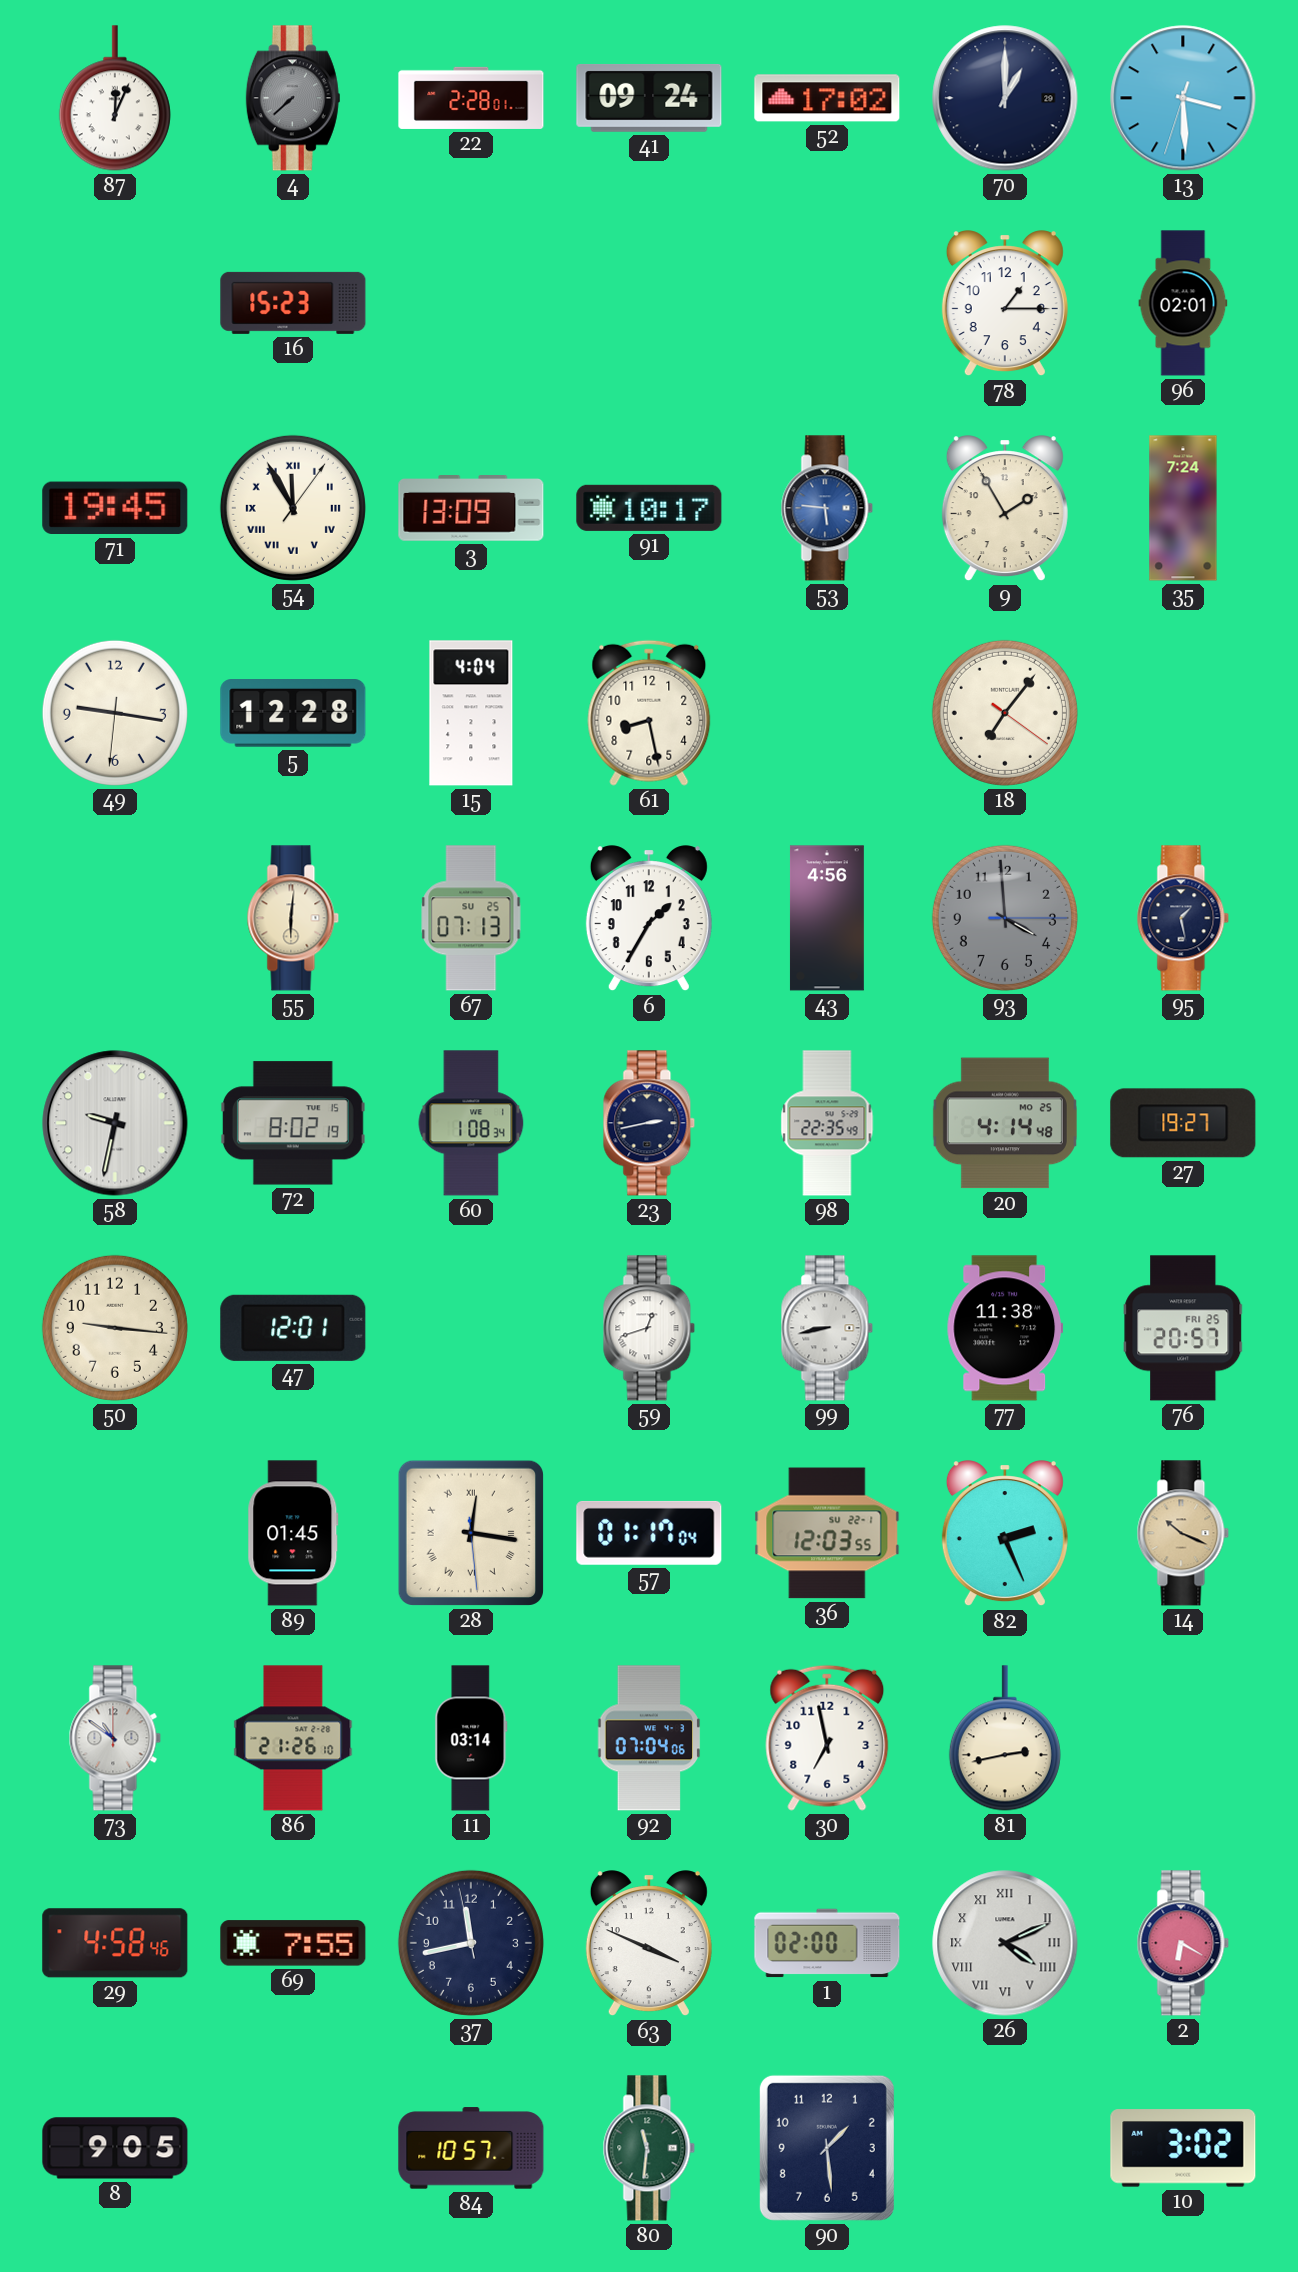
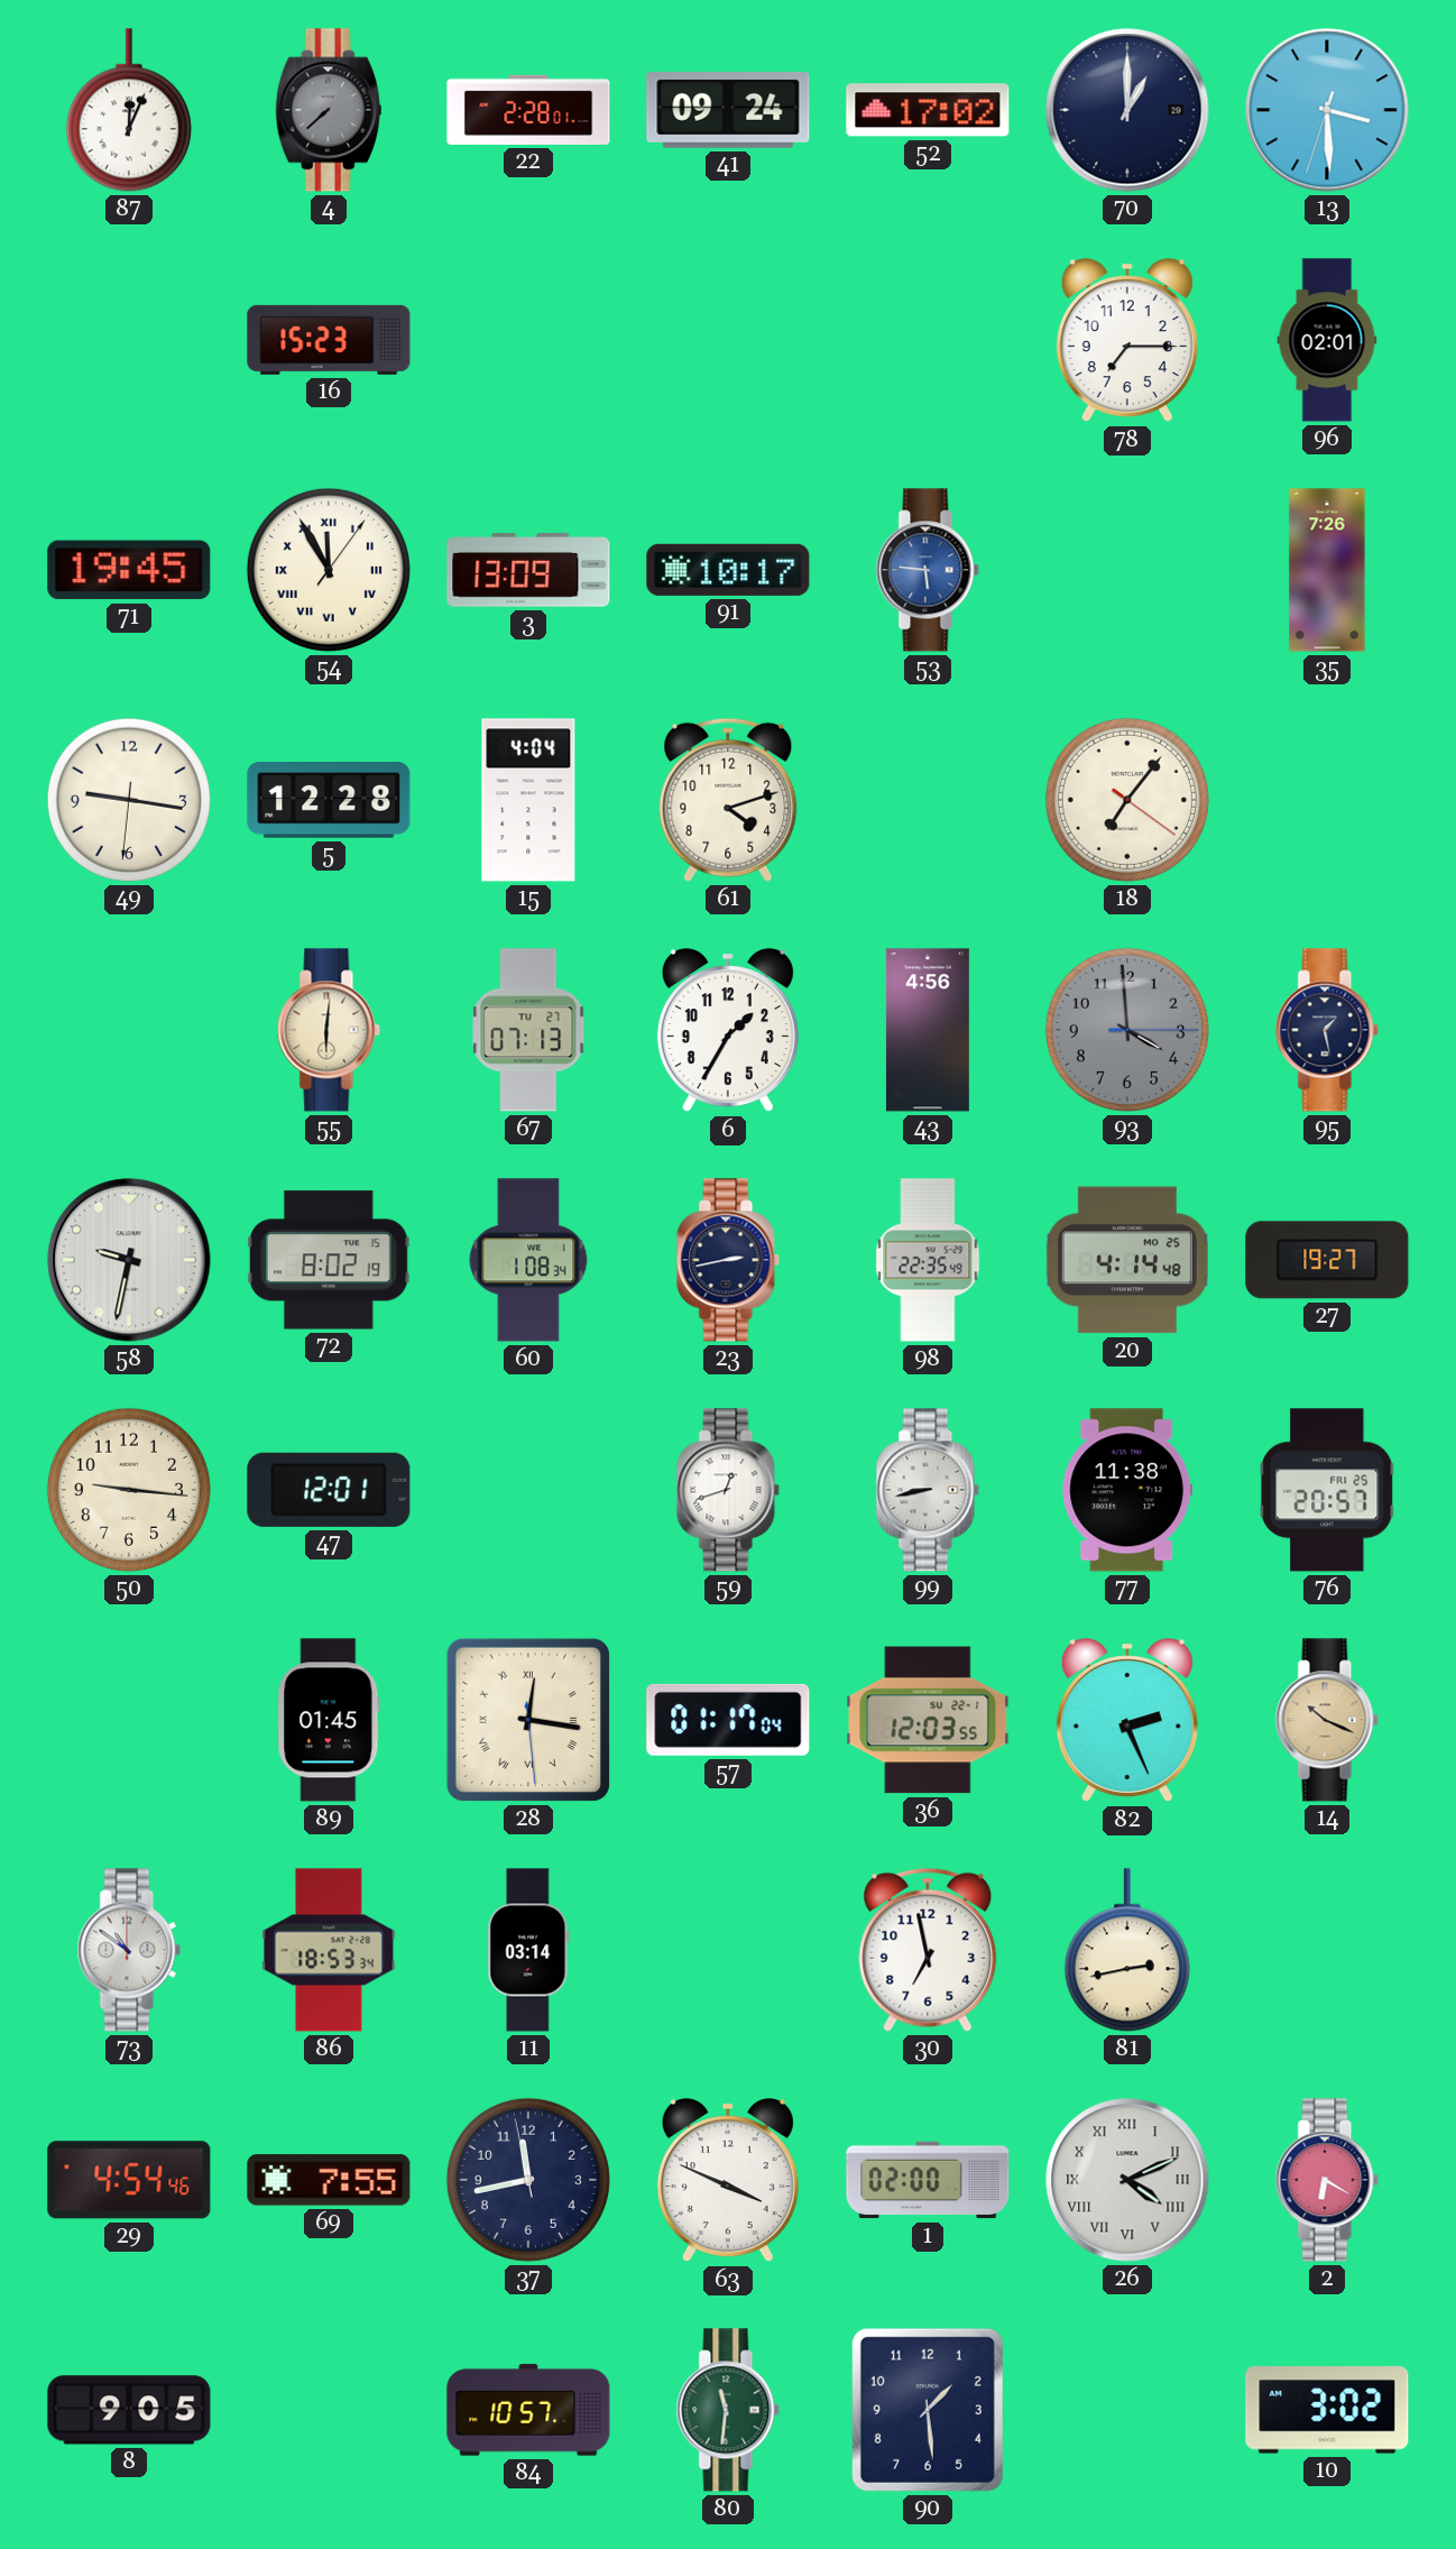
78: 1:15 -> 7:15 (1127, 341)
9: 1:55 -> none (1005, 509)
35: 7:24 -> 7:26 (1327, 570)
61: 8:28 -> 4:12 (728, 800)
67 date: SU 25 -> TU 27 (528, 1030)
86: 21:26 -> 18:53 (329, 1950)
92: 07:04 -> none (649, 1738)
29: 4:58 -> 4:54 (129, 2180)
